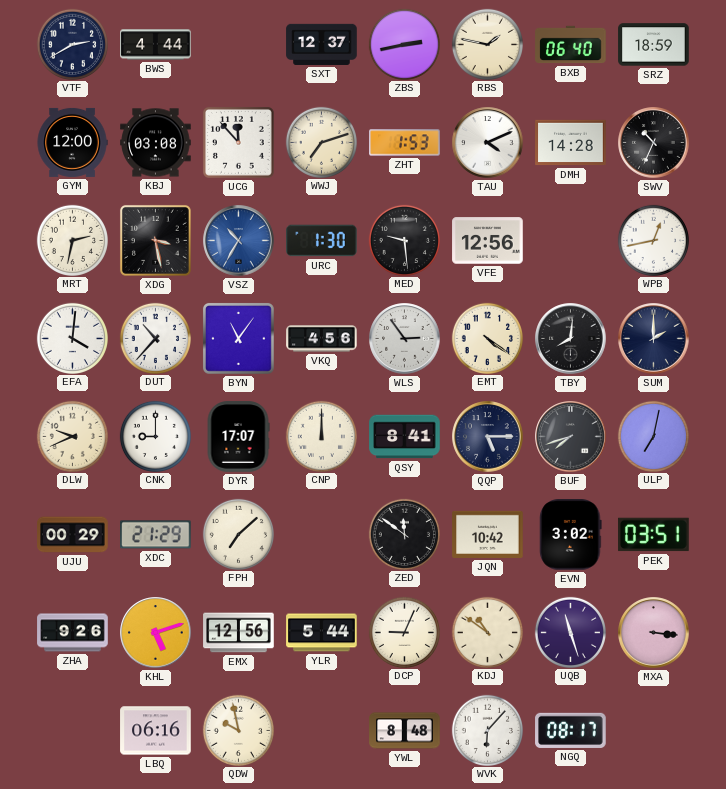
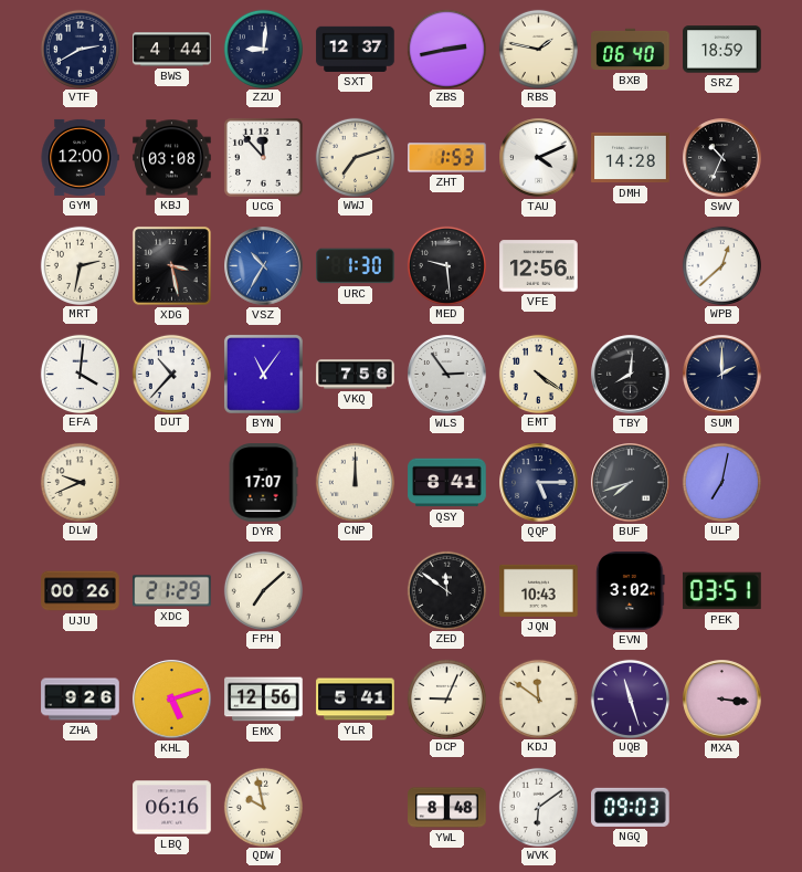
ZZU: none -> 9:01 (263, 49)
WPB: 12:43 -> 12:38 (721, 265)
VKQ: 4:56 -> 7:56 (356, 375)
CNK: 9:00 -> none (155, 436)
UJU: 00:29 -> 00:26 (81, 591)
JQN: 10:42 -> 10:43 (539, 590)
YLR: 5:44 -> 5:41 (356, 700)
KDJ: 10:51 -> 11:51 (538, 698)
WVK: 6:07 -> 6:09 (538, 807)
NGQ: 08:17 -> 09:03 (631, 807)
